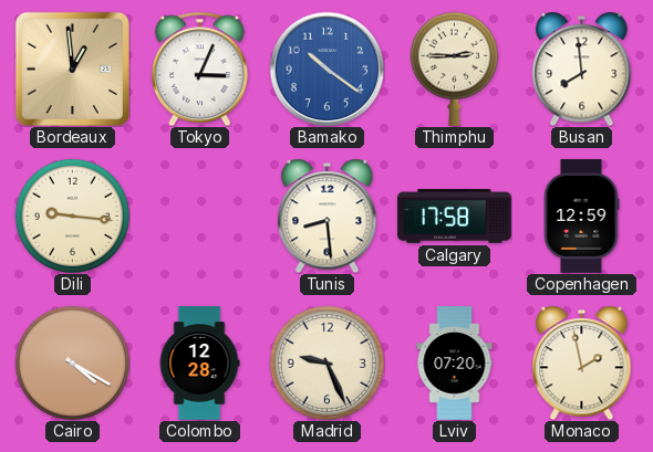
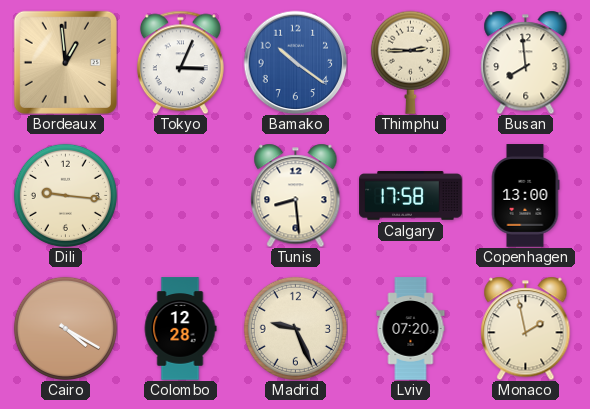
Copenhagen: 12:59 -> 13:00 (525, 196)
